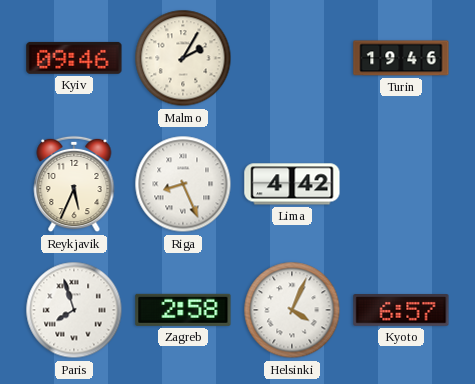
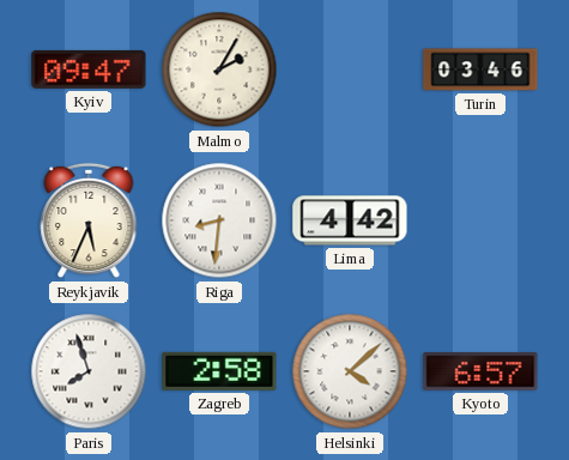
Kyiv: 09:46 -> 09:47 (89, 69)
Turin: 19:46 -> 03:46 (480, 69)
Riga: 8:26 -> 8:31 (219, 220)
Helsinki: 4:04 -> 4:08 (350, 371)
